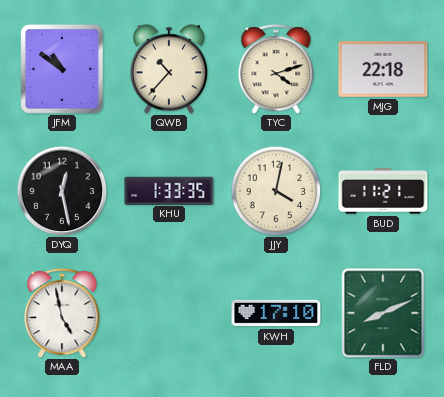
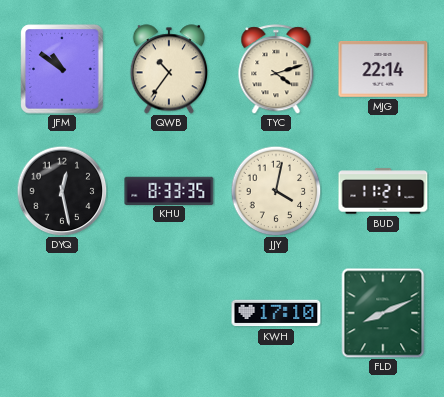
QWB: 10:37 -> 10:36 (168, 69)
MJG: 22:18 -> 22:14 (383, 69)
KHU: 1:33 -> 8:33 (169, 190)
MAA: 4:58 -> none (62, 313)
